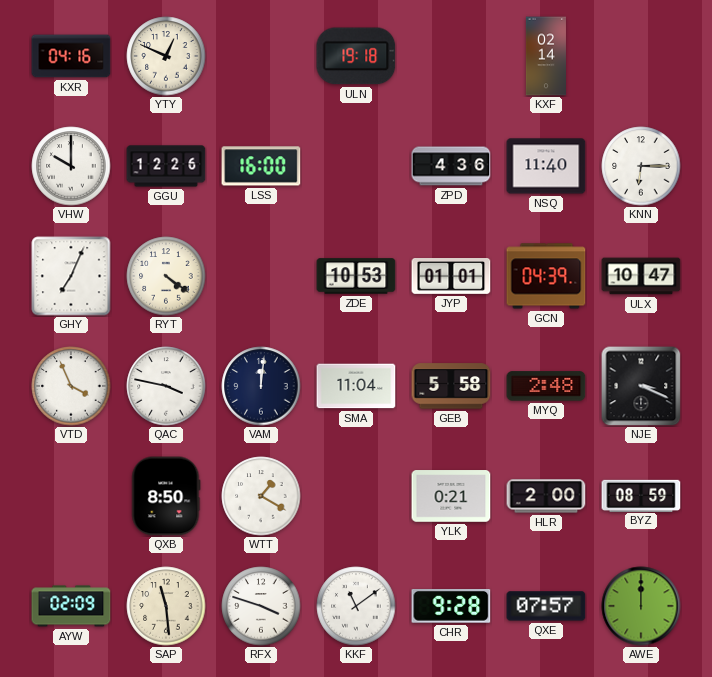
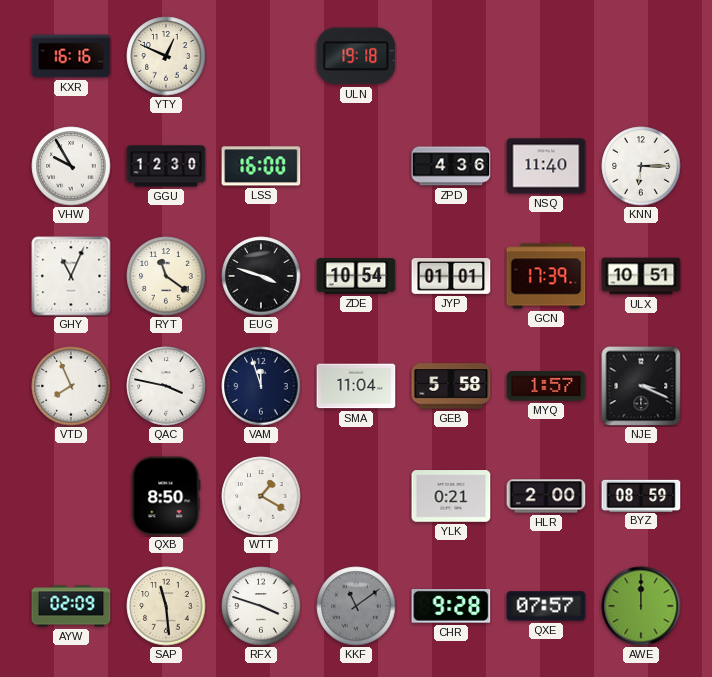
KXR: 04:16 -> 16:16 (71, 56)
KXF: 02:14 -> none (546, 56)
VHW: 10:00 -> 9:55 (71, 166)
GGU: 12:26 -> 12:30 (166, 166)
GHY: 7:04 -> 11:04 (71, 276)
RYT: 4:21 -> 11:21 (166, 276)
EUG: none -> 3:48 (261, 276)
ZDE: 10:53 -> 10:54 (356, 276)
GCN: 04:39 -> 17:39 (546, 276)
ULX: 10:47 -> 10:51 (641, 276)
VTD: 3:56 -> 7:56 (71, 386)
VAM: 12:01 -> 11:57 (261, 386)
MYQ: 2:48 -> 1:57 (546, 386)
KKF dial: white -> grey (356, 606)
